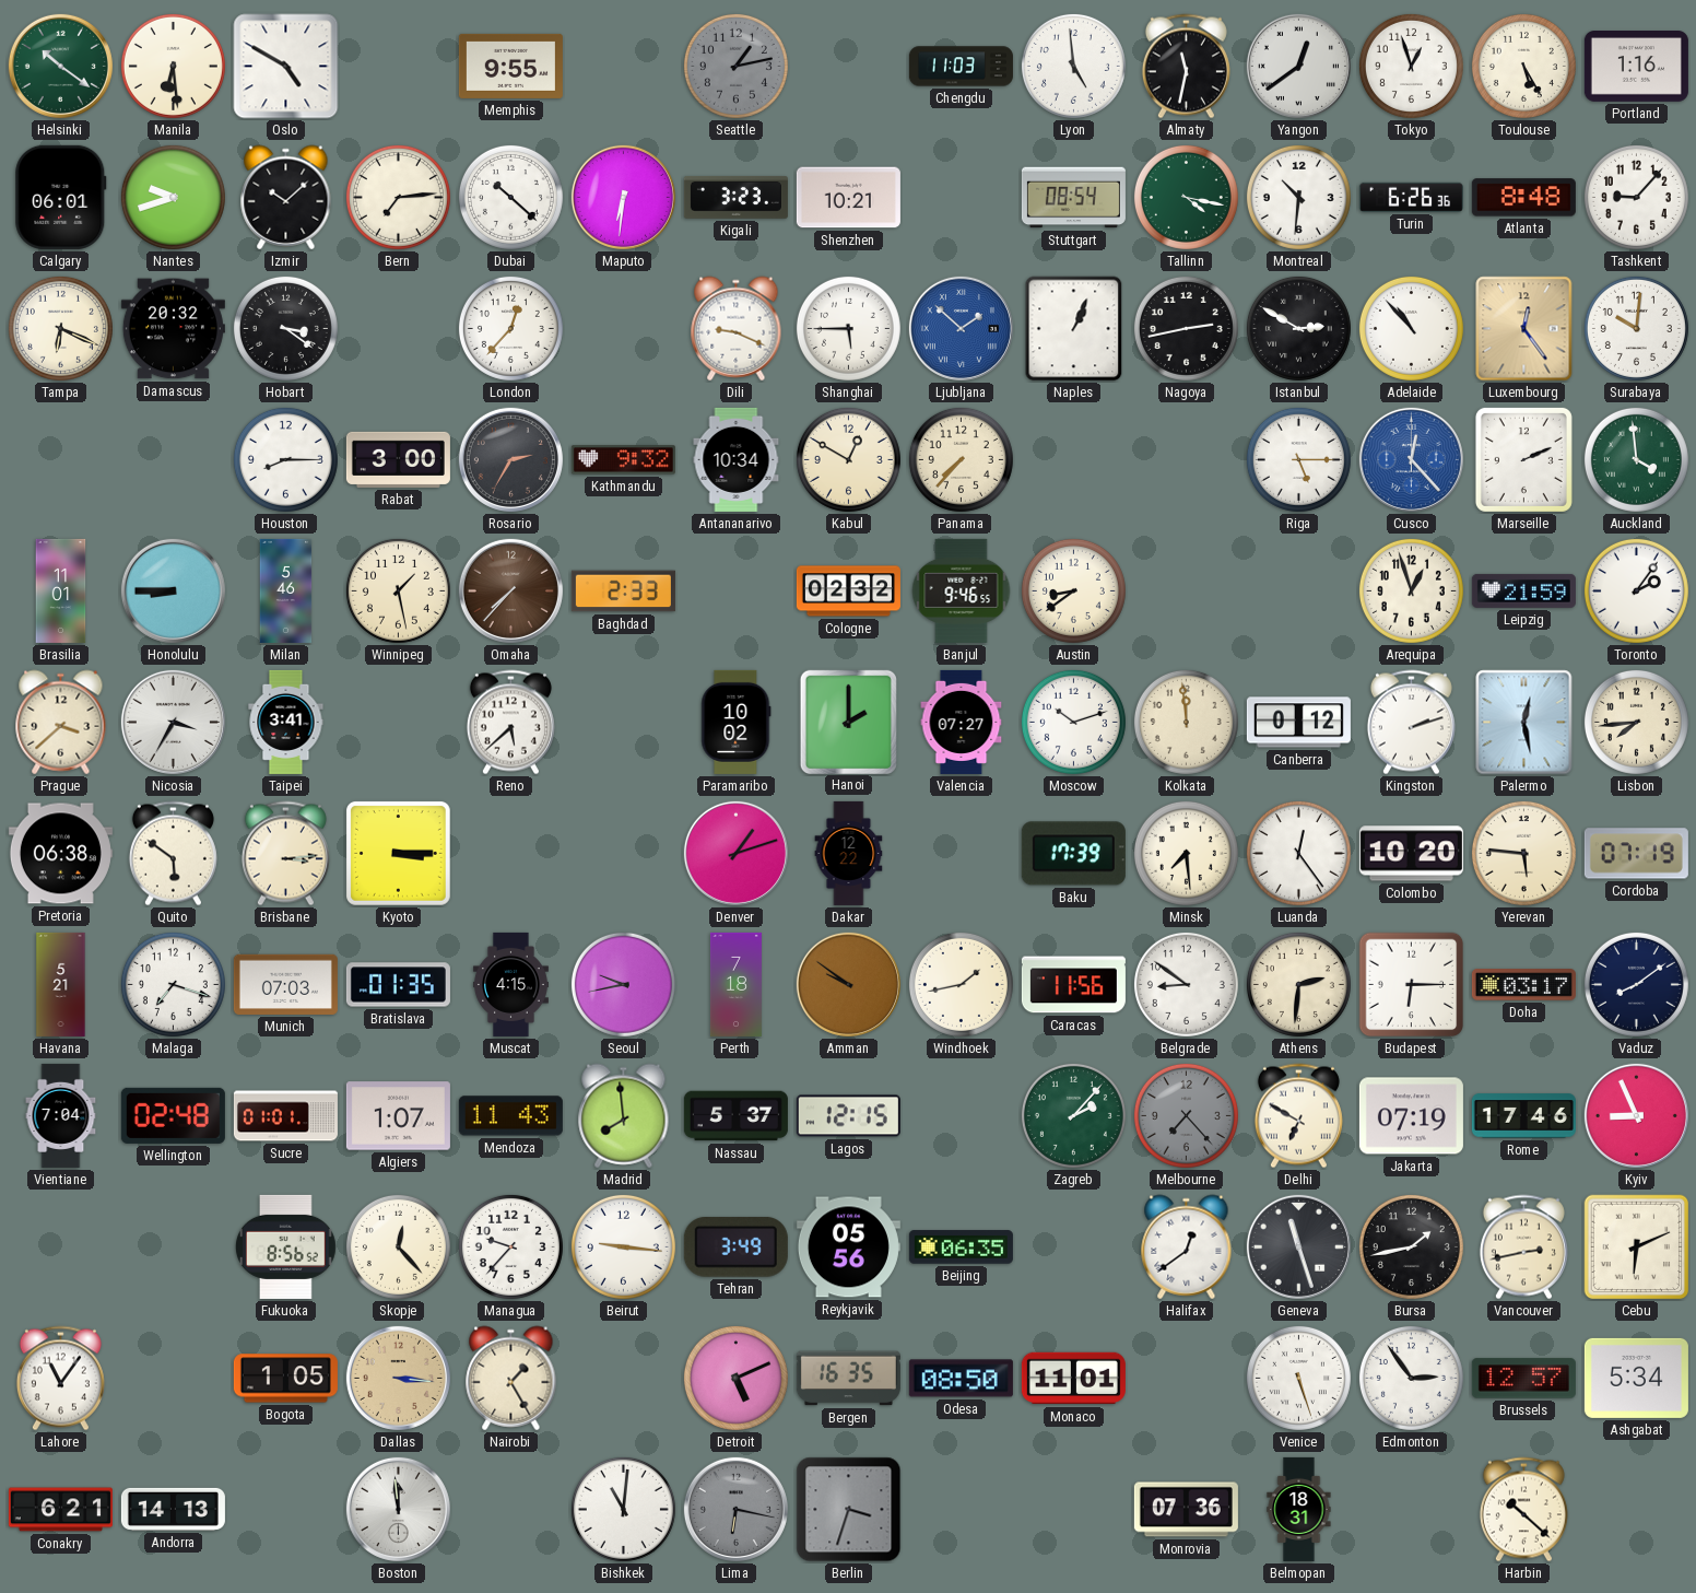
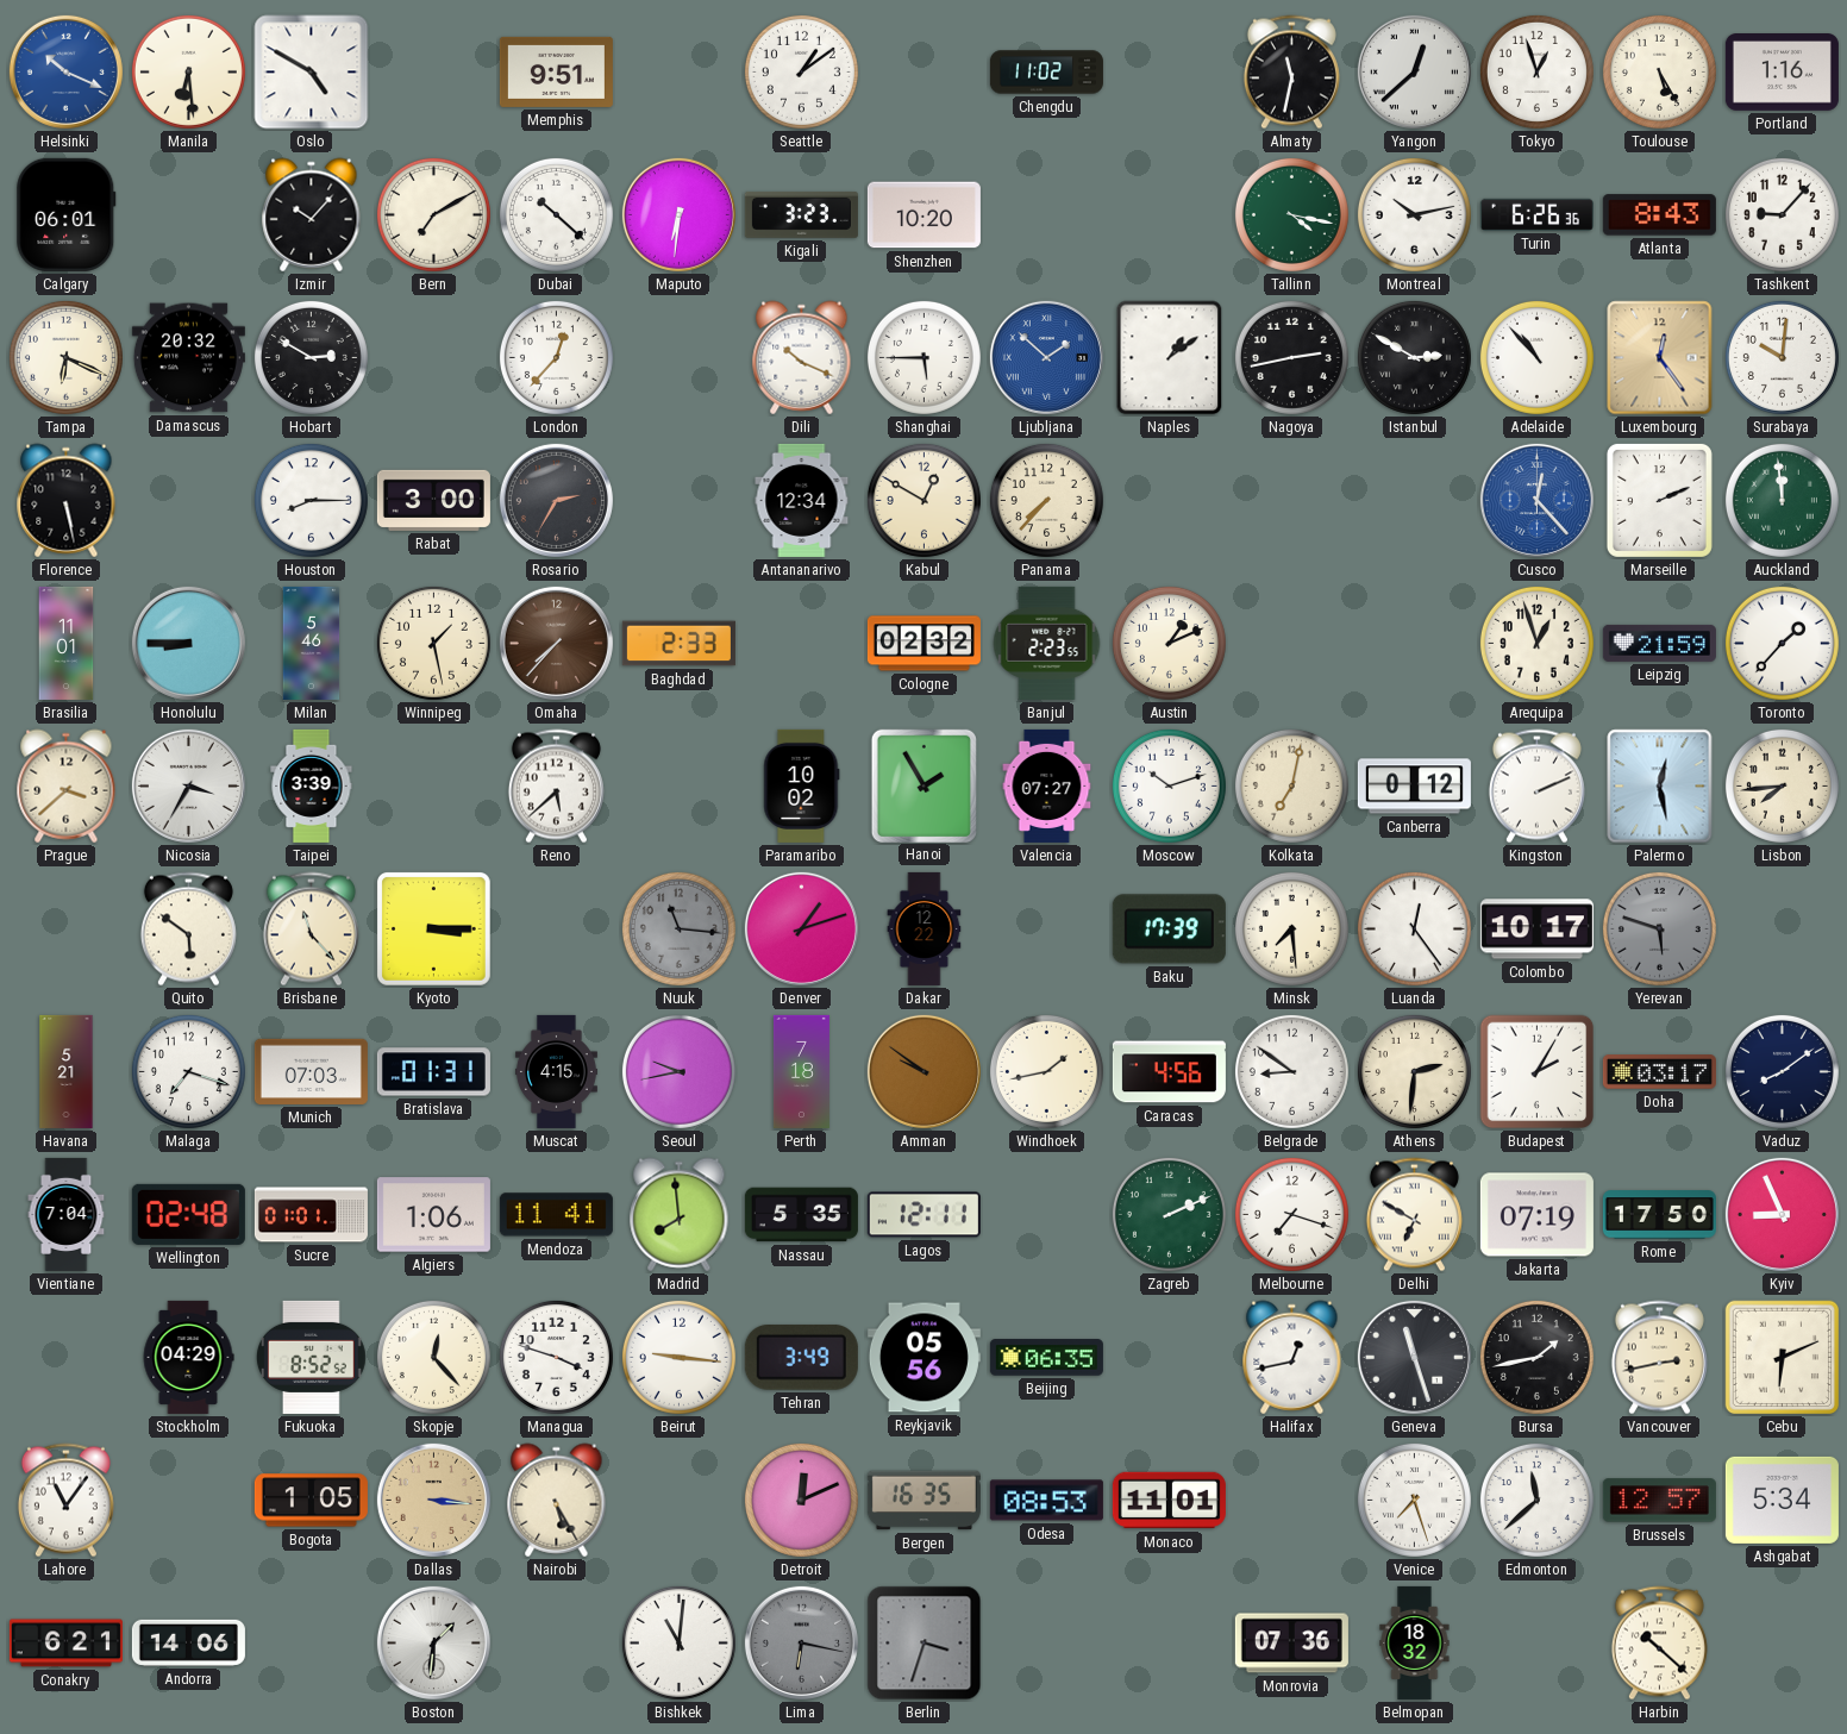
Helsinki: 10:21 -> 10:19 (65, 71)
Helsinki dial: green -> blue (65, 71)
Memphis: 9:55 -> 9:51 (556, 71)
Seattle: 1:13 -> 1:09 (801, 71)
Seattle dial: grey -> white (801, 71)
Chengdu: 11:03 -> 11:02 (1046, 73)
Lyon: 4:59 -> none (1073, 66)
Yangon: 12:39 -> 12:38 (1414, 71)
Nantes: 9:42 -> none (173, 197)
Izmir: 10:08 -> 10:07 (312, 215)
Bern: 7:14 -> 7:10 (433, 214)
Shenzhen: 10:21 -> 10:20 (923, 215)
Stuttgart: 08:54 -> none (1073, 198)
Montreal: 10:31 -> 10:13 (1414, 214)
Atlanta: 8:48 -> 8:43 (1659, 215)
Hobart: 3:21 -> 2:50 (311, 357)
Dili: 9:19 -> 10:19 (802, 358)
Naples: 1:04 -> 1:09 (1170, 358)
Florence: none -> 5:28 (67, 501)
Kathmandu: 9:32 -> none (623, 460)
Antananarivo: 10:34 -> 12:34 (802, 500)
Riga: 5:15 -> none (1298, 459)
Auckland: 3:59 -> 11:59 (1782, 500)
Banjul: 9:46 -> 2:23 (1047, 643)
Austin: 8:39 -> 1:11 (1169, 643)
Toronto: 2:06 -> 1:37 (1782, 643)
Taipei: 3:41 -> 3:39 (312, 785)
Hanoi: 2:00 -> 1:55 (923, 785)
Kolkata: 11:59 -> 7:02 (1291, 785)
Kingston: 2:12 -> 2:11 (1536, 787)
Pretoria: 06:38 -> none (60, 854)
Brisbane: 3:14 -> 11:23 (311, 929)
Nuuk: none -> 11:16 (678, 928)
Colombo: 10:20 -> 10:17 (1536, 929)
Yerevan: 5:46 -> 5:48 (1659, 928)
Yerevan dial: cream -> grey (1659, 928)
Cordoba: 07:19 -> none (1636, 854)
Bratislava: 01:35 -> 01:31 (433, 1072)
Caracas: 11:56 -> 4:56 (1169, 1072)
Budapest: 6:15 -> 2:05 (1538, 1072)
Algiers: 1:07 -> 1:06 (433, 1215)
Mendoza: 11:43 -> 11:41 (556, 1215)
Nassau: 5:37 -> 5:35 (801, 1215)
Lagos: 12:15 -> 12:11 (923, 1215)
Zagreb: 2:07 -> 2:11 (1169, 1214)
Melbourne: 7:23 -> 7:18 (1291, 1214)
Melbourne dial: grey -> white (1291, 1214)
Rome: 17:46 -> 17:50 (1659, 1215)
Stockholm: none -> 04:29 (188, 1357)
Fukuoka: 8:56 -> 8:52 (311, 1357)
Managua: 9:37 -> 3:48 (556, 1357)
Halifax: 12:39 -> 12:43 (1292, 1358)
Nairobi: 1:25 -> 5:25 (557, 1501)
Detroit: 5:11 -> 12:11 (801, 1500)
Odesa: 08:50 -> 08:53 (1046, 1501)
Venice: 5:27 -> 7:27 (1414, 1500)
Edmonton: 2:54 -> 11:38 (1536, 1500)
Andorra: 14:13 -> 14:06 (188, 1642)
Boston: 11:59 -> 1:31 (433, 1642)
Belmopan: 18:31 -> 18:32 (1415, 1642)
